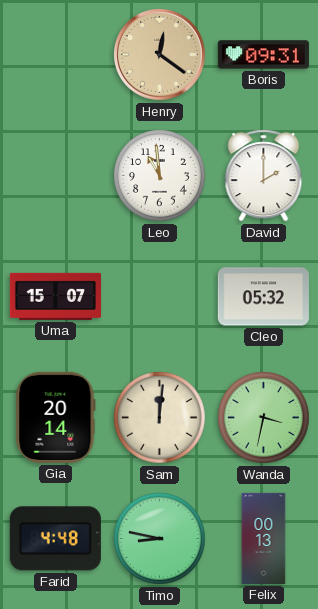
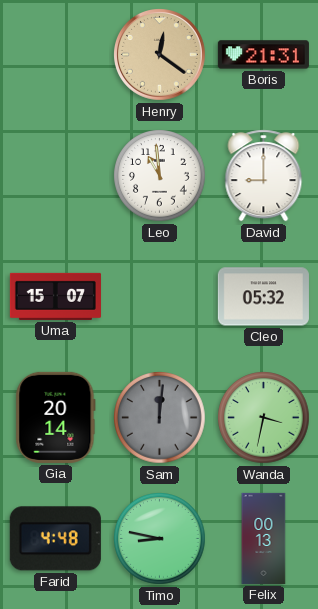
Boris: 09:31 -> 21:31 (263, 55)
David: 2:00 -> 9:00 (264, 176)
Sam dial: cream -> grey (160, 418)
